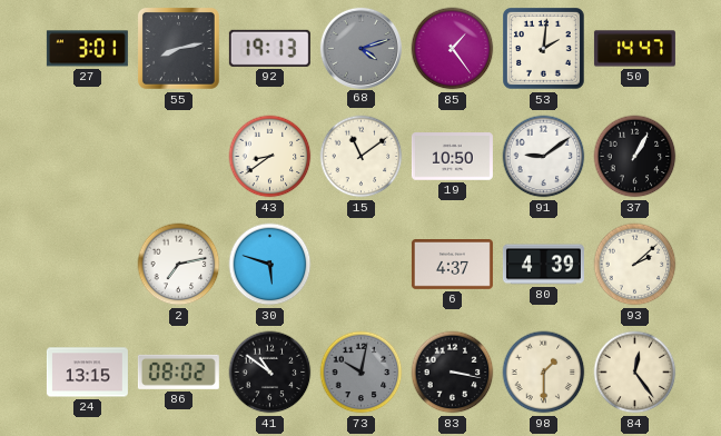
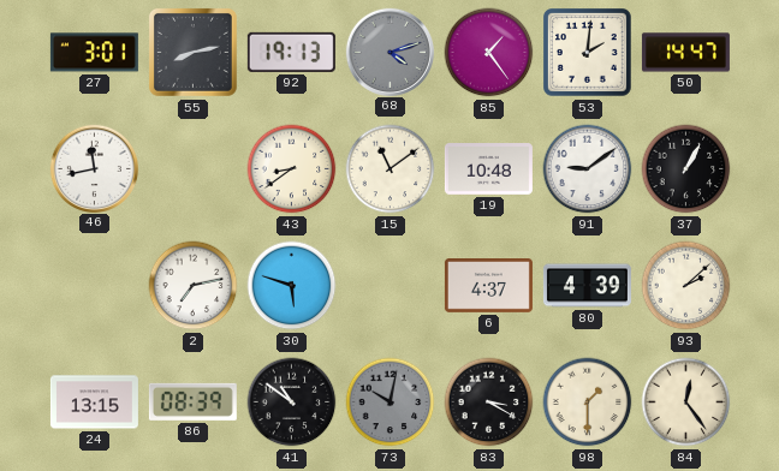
46: none -> 11:43 (94, 168)
19: 10:50 -> 10:48 (488, 169)
86: 08:02 -> 08:39 (192, 401)
83: 3:17 -> 3:20 (489, 403)
